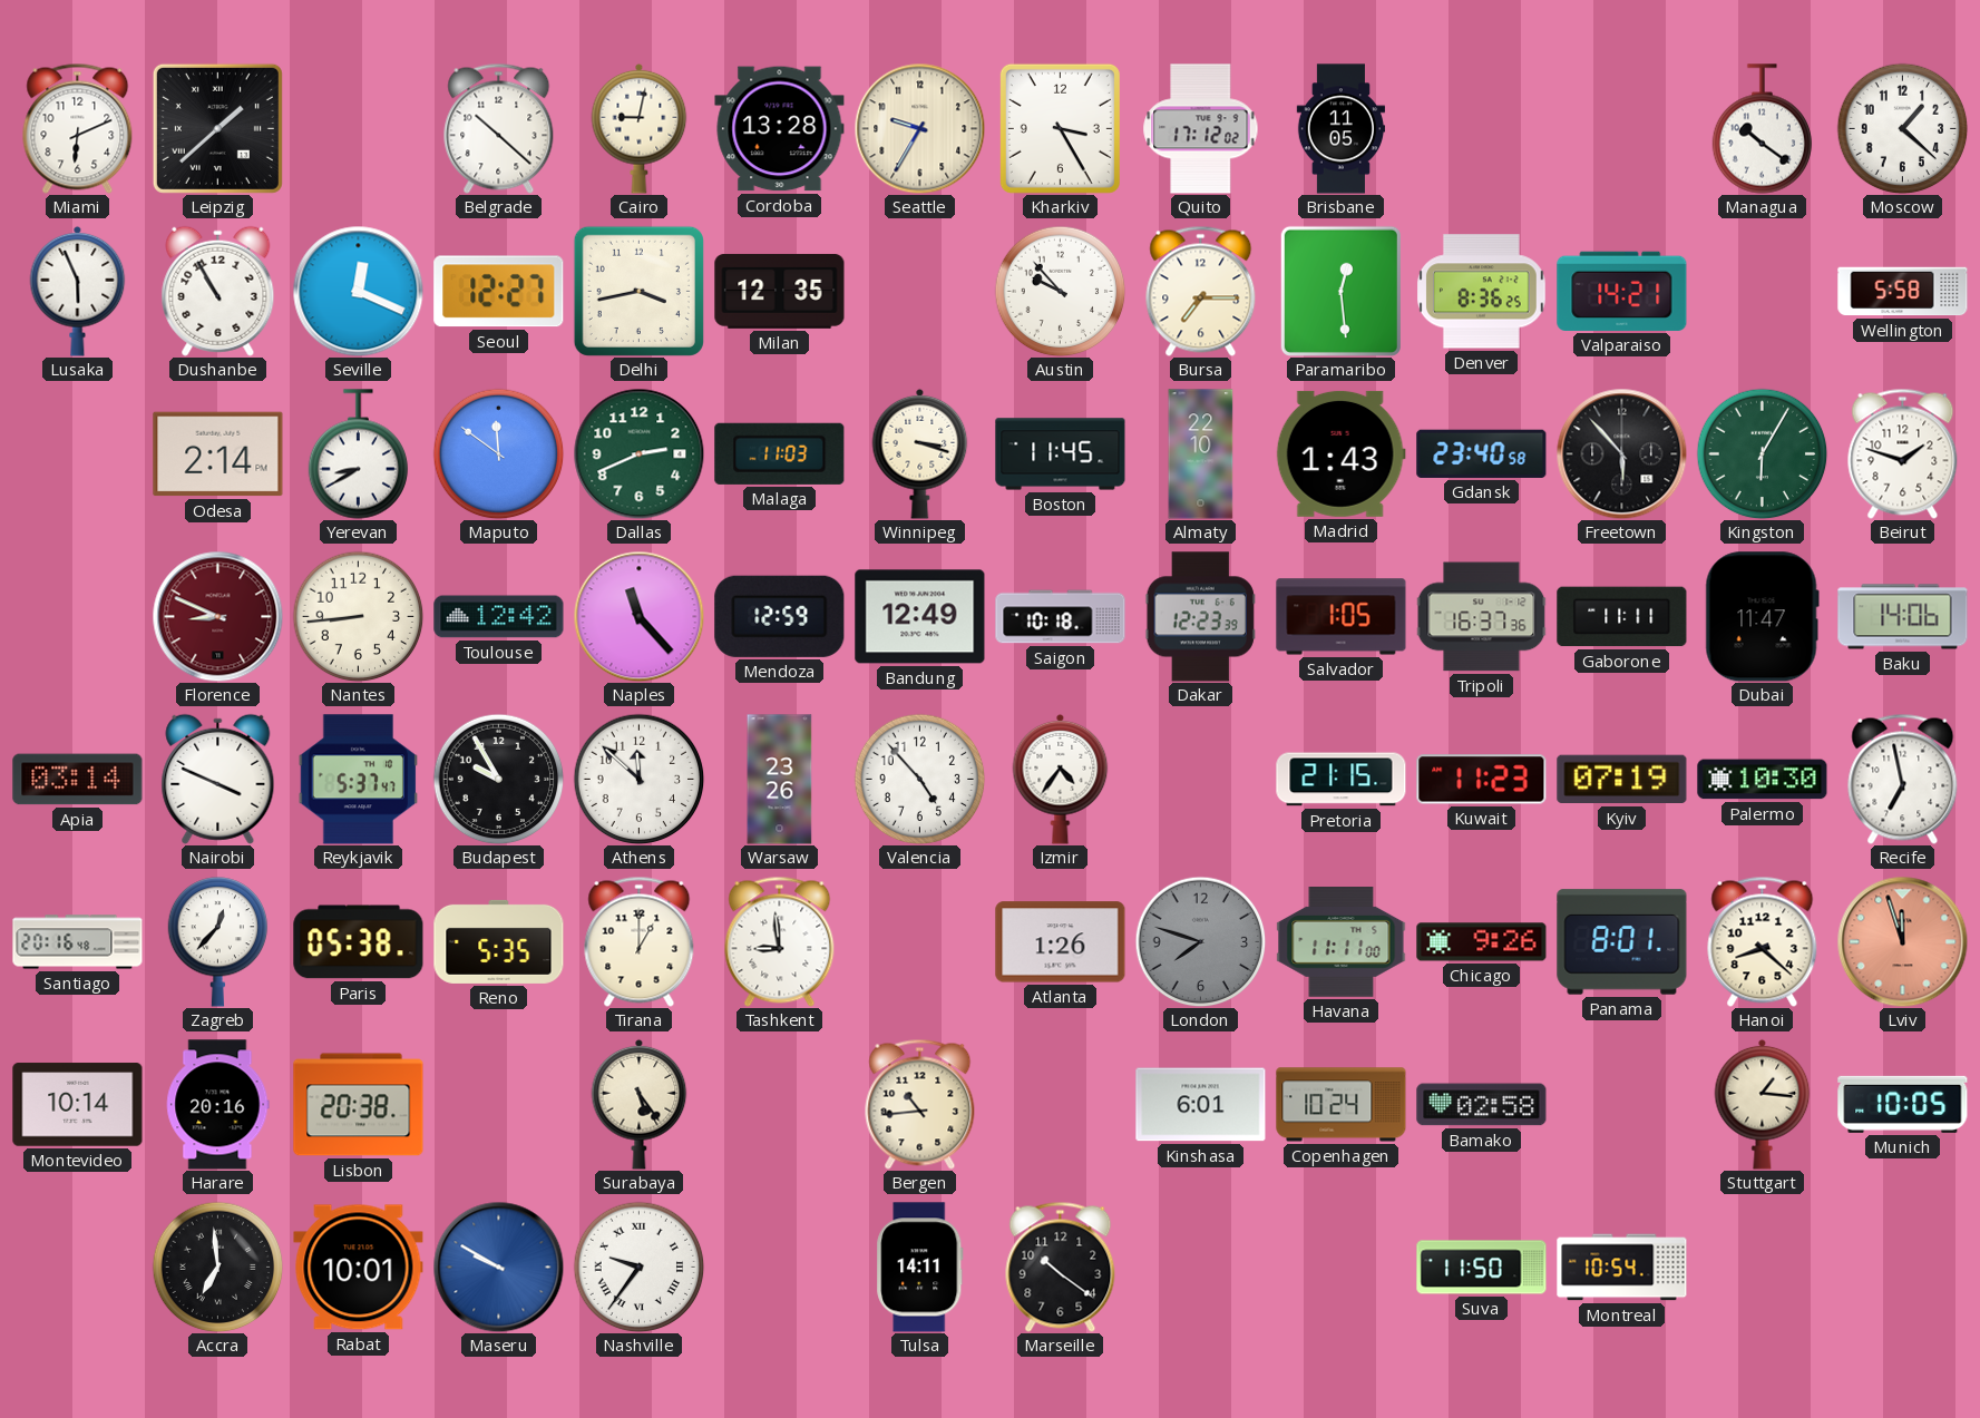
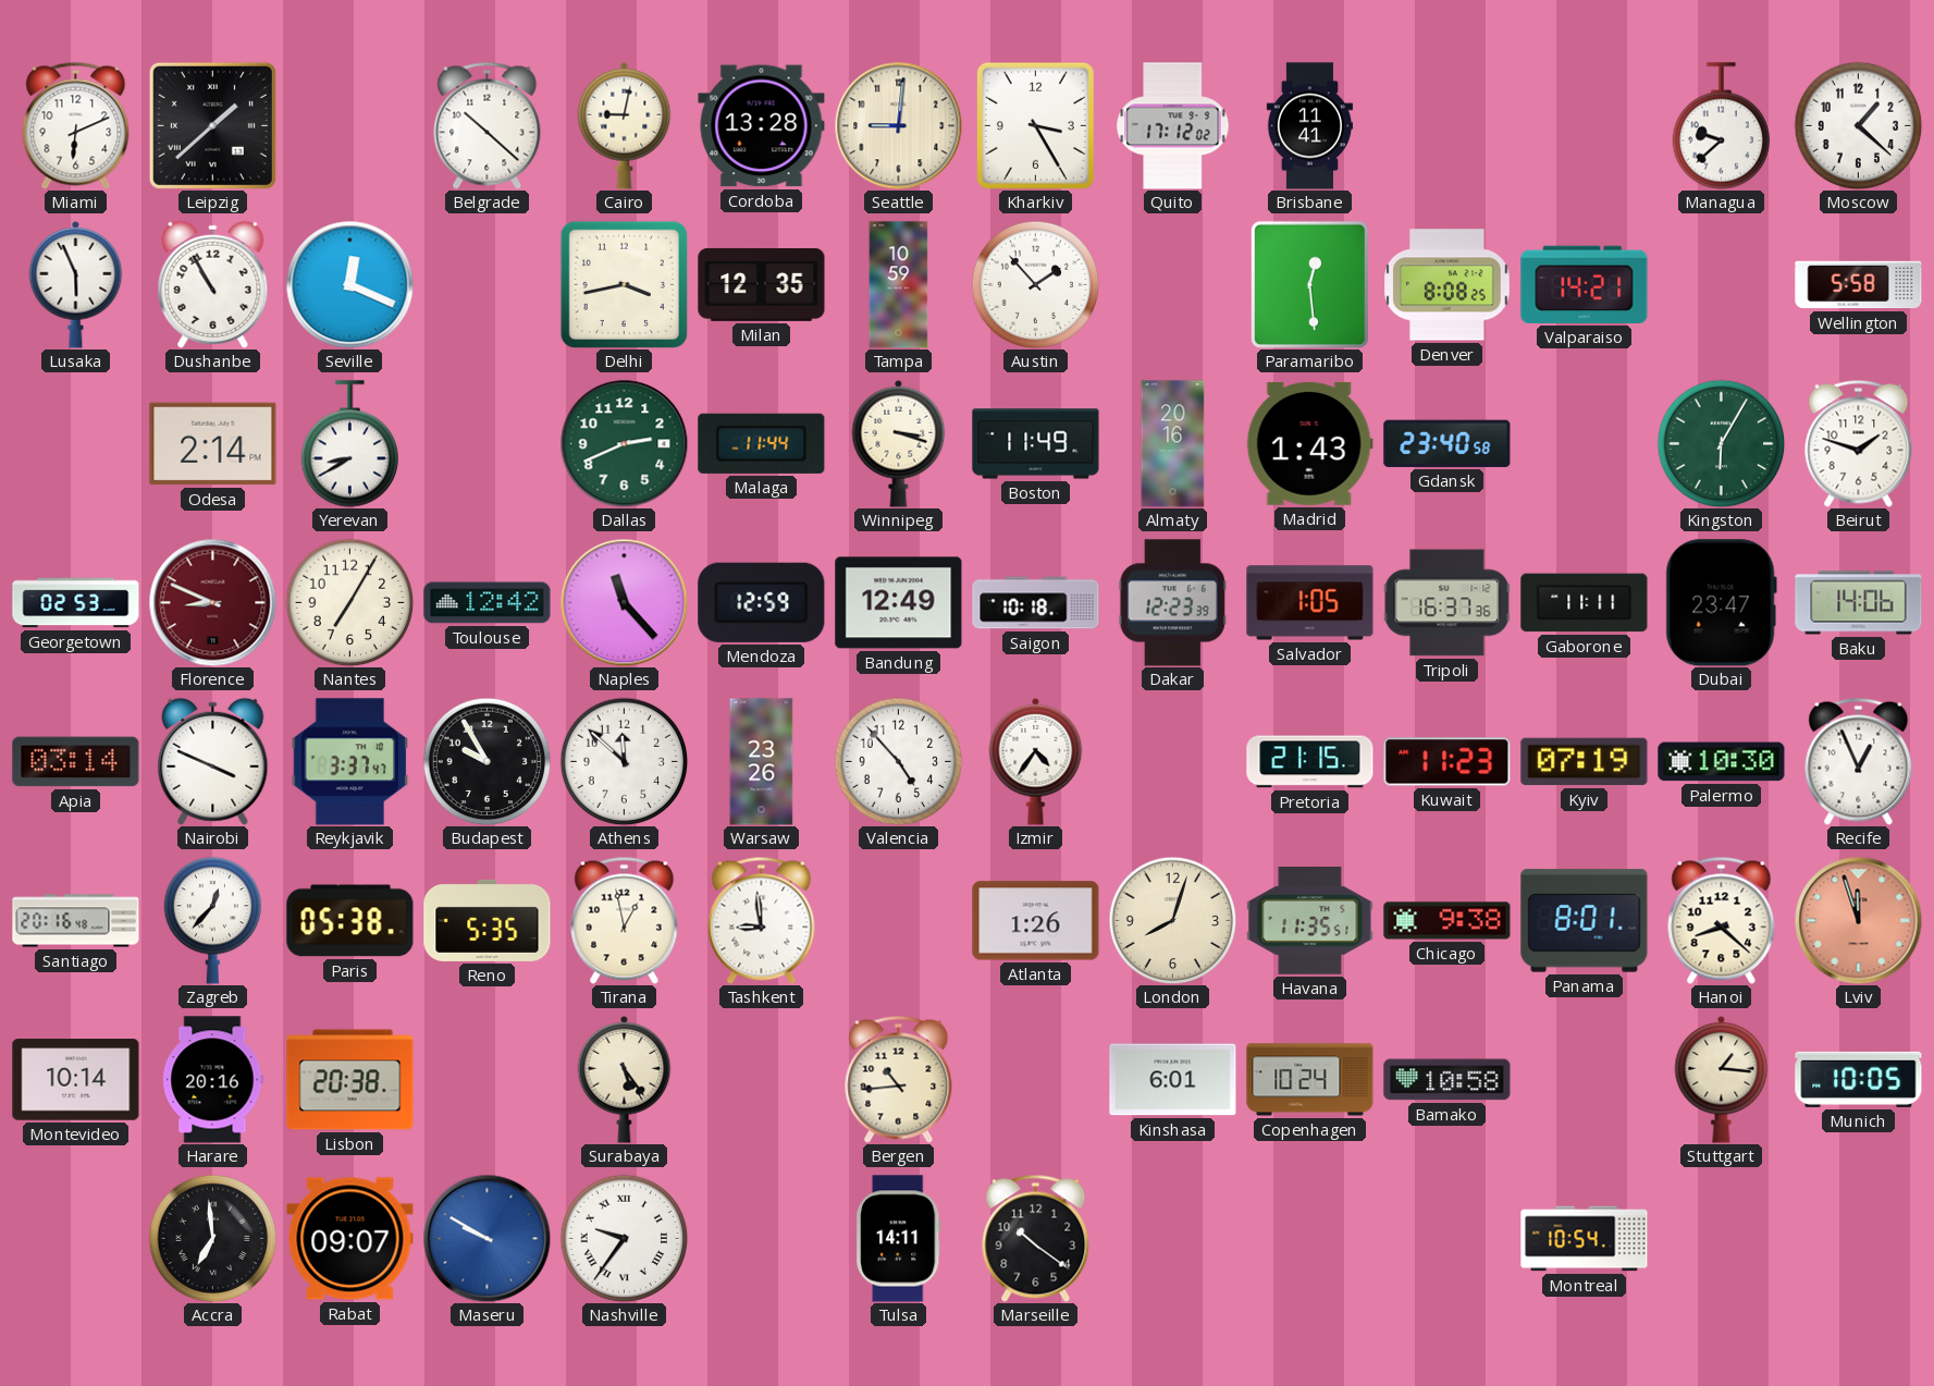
Seattle: 9:35 -> 9:01 (898, 125)
Brisbane: 11:05 -> 11:41 (1309, 126)
Managua: 10:21 -> 9:38 (1722, 126)
Seoul: 12:27 -> none (499, 292)
Tampa: none -> 10:59 (899, 285)
Austin: 9:53 -> 1:53 (1035, 284)
Bursa: 7:15 -> none (1201, 291)
Denver: 8:36 -> 8:08 (1448, 285)
Maputo: 11:51 -> none (498, 453)
Malaga: 11:03 -> 11:44 (762, 443)
Boston: 11:45 -> 11:49 (1036, 444)
Almaty: 22:10 -> 20:16 (1173, 444)
Freetown: 5:53 -> none (1621, 453)
Georgetown: none -> 02:53 (76, 603)
Nantes: 8:44 -> 7:05 (349, 602)
Dubai: 11:47 -> 23:47 (1721, 603)
Reykjavik: 5:37 -> 3:37 (350, 762)
Recife: 6:58 -> 12:56 (1859, 761)
Tirana: 1:00 -> 12:58 (625, 920)
London: 7:48 -> 8:03 (1172, 920)
London dial: grey -> cream (1172, 920)
Havana: 11:11 -> 11:35 (1310, 921)
Chicago: 9:26 -> 9:38 (1448, 921)
Bamako: 02:58 -> 10:58 (1448, 1080)
Rabat: 10:01 -> 09:07 (350, 1239)
Suva: 11:50 -> none (1482, 1268)
